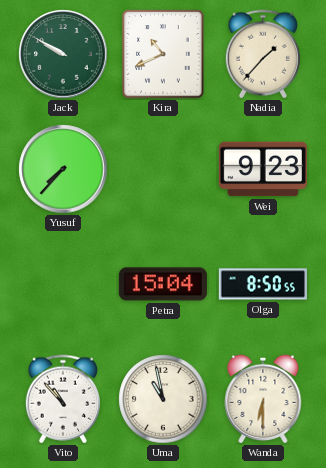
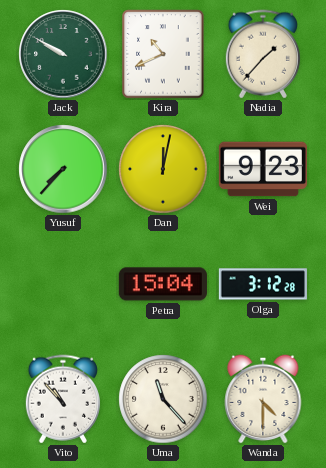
Dan: none -> 12:02 (163, 169)
Olga: 8:50 -> 3:12 (263, 284)
Uma: 10:58 -> 11:23 (163, 399)
Wanda: 6:30 -> 4:30 (263, 399)
